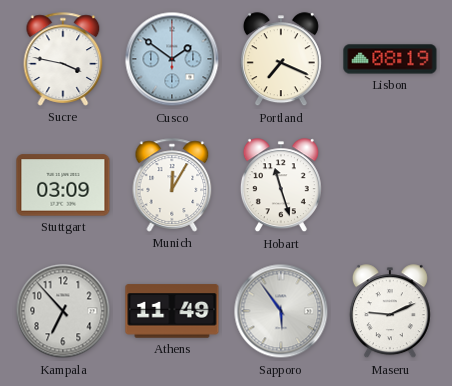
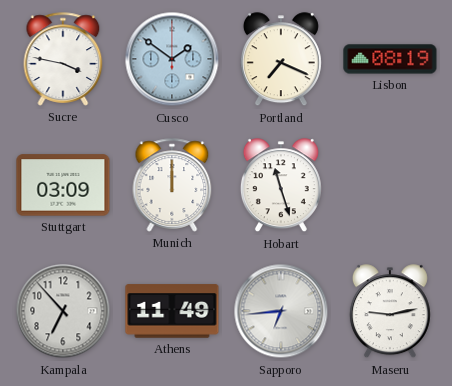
Munich: 12:05 -> 12:00 (172, 185)
Sapporo: 5:54 -> 6:44 (281, 311)
Maseru: 9:11 -> 9:13 (390, 312)
